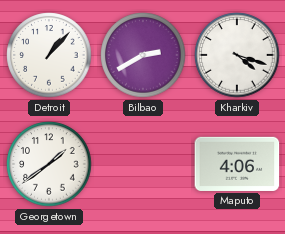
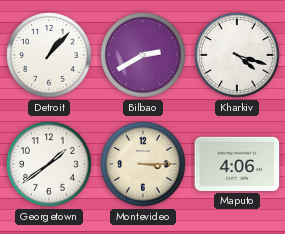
Montevideo: none -> 3:15 (143, 164)
